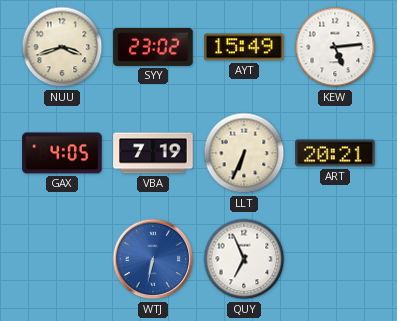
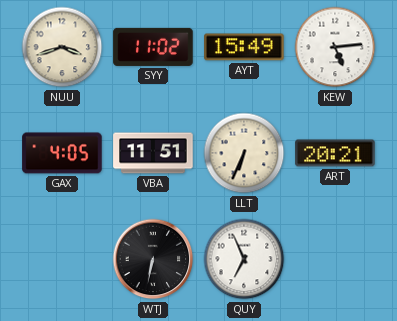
SYY: 23:02 -> 11:02 (153, 47)
VBA: 7:19 -> 11:51 (153, 153)
WTJ dial: blue -> black (153, 259)
